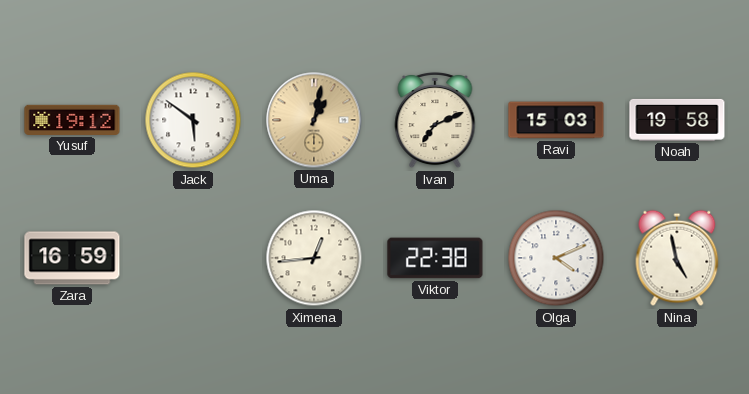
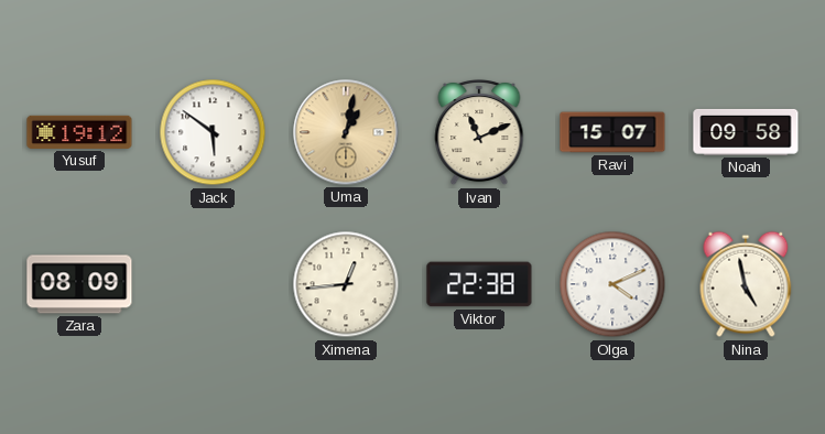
Ivan: 7:11 -> 11:11 (479, 132)
Ravi: 15:03 -> 15:07 (612, 132)
Noah: 19:58 -> 09:58 (746, 132)
Zara: 16:59 -> 08:09 (79, 284)
